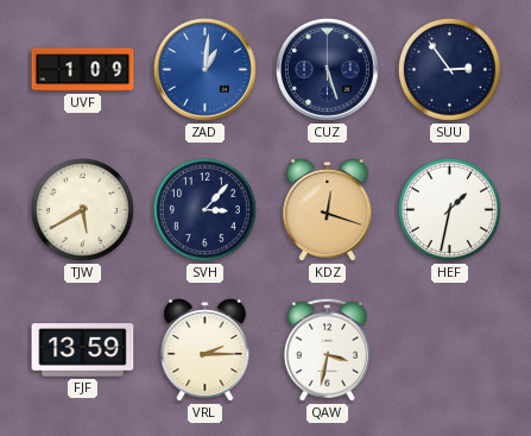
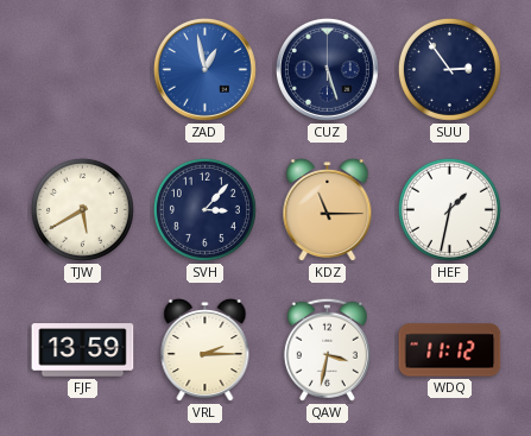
UVF: 1:09 -> none (83, 70)
ZAD: 1:01 -> 12:58 (204, 69)
KDZ: 12:18 -> 11:15 (328, 210)
WDQ: none -> 11:12 (450, 350)
